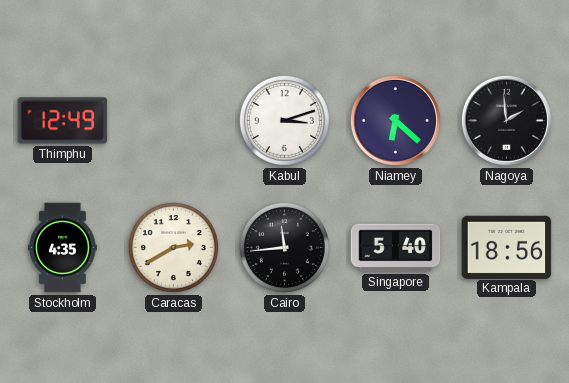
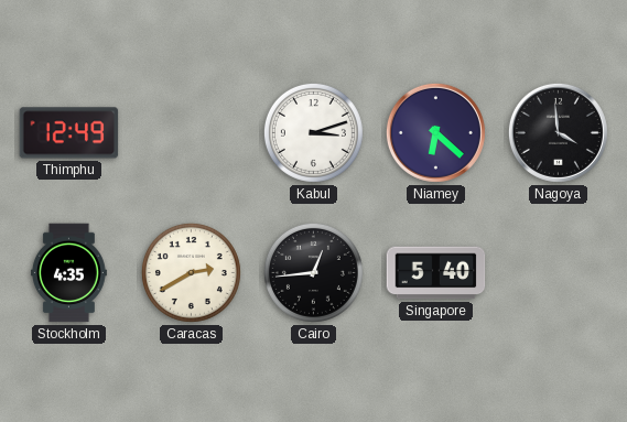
Nagoya: 1:59 -> 3:59 (558, 132)
Cairo: 11:44 -> 12:44 (313, 272)
Kampala: 18:56 -> none (507, 247)
